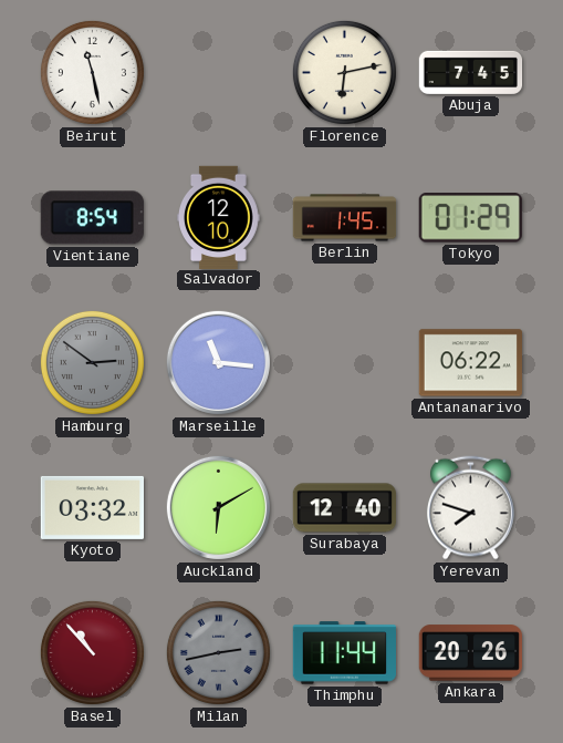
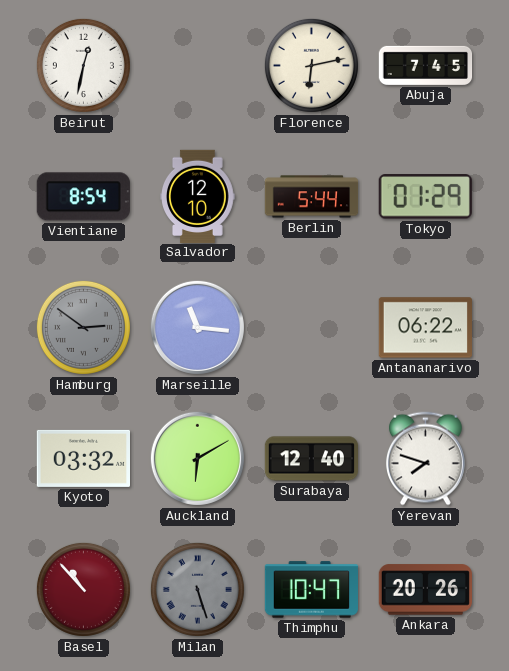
Beirut: 11:28 -> 12:32 (83, 65)
Berlin: 1:45 -> 5:44 (312, 197)
Milan: 2:43 -> 5:27 (197, 589)
Thimphu: 11:44 -> 10:47 (311, 590)
